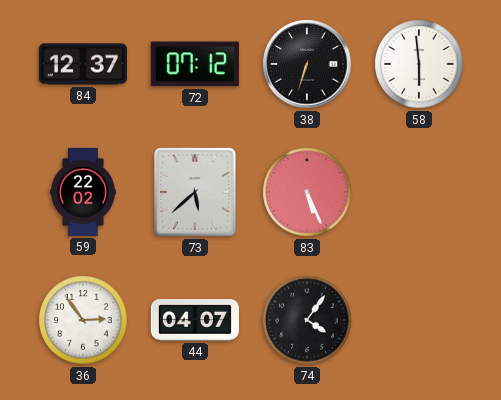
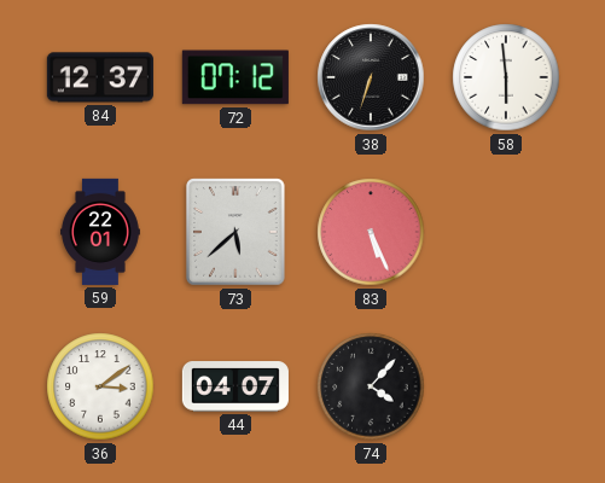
59: 22:02 -> 22:01 (100, 232)
36: 2:54 -> 3:09 (100, 386)
74: 4:06 -> 4:07 (371, 386)
